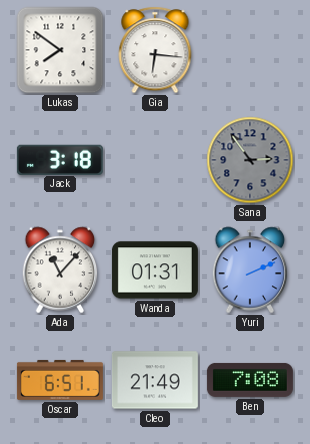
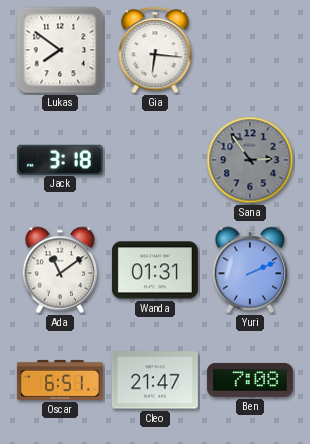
Ada: 11:07 -> 11:09 (60, 270)
Cleo: 21:49 -> 21:47 (155, 380)
